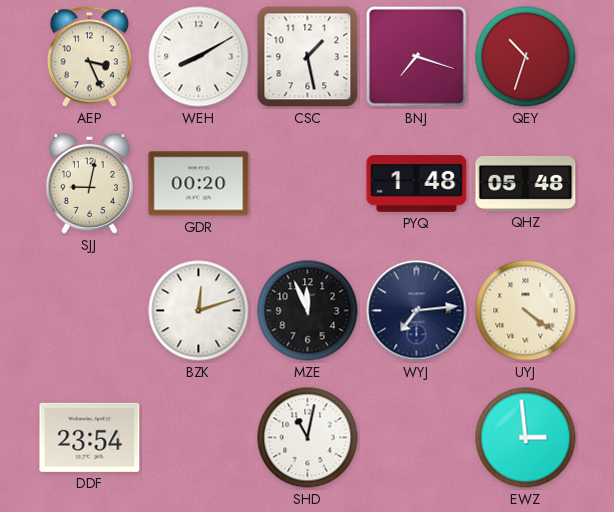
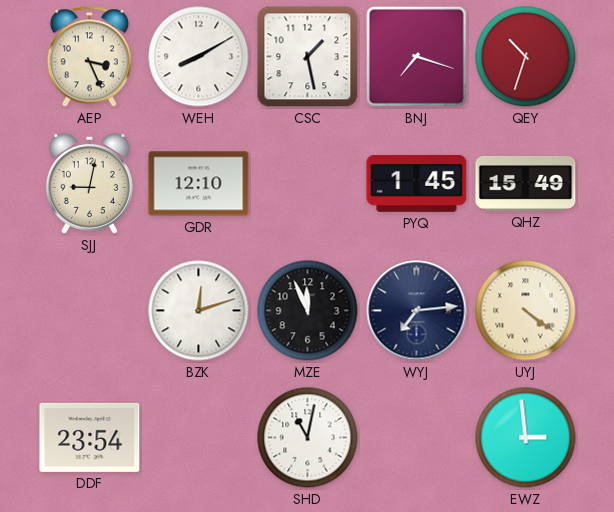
GDR: 00:20 -> 12:10 (199, 184)
PYQ: 1:48 -> 1:45 (417, 183)
QHZ: 05:48 -> 15:49 (526, 183)
